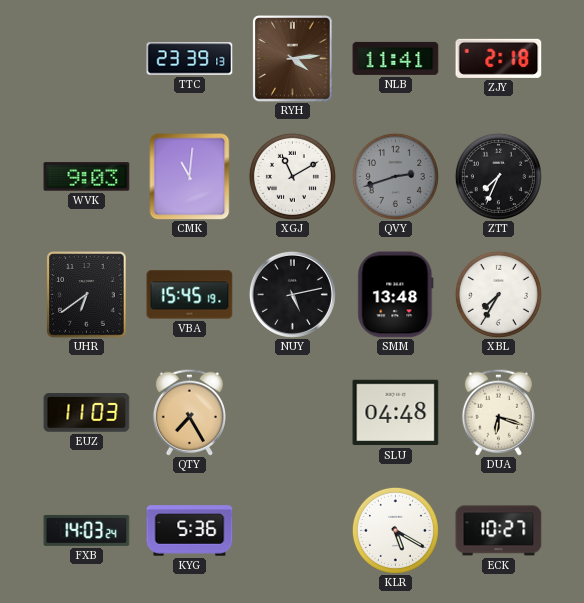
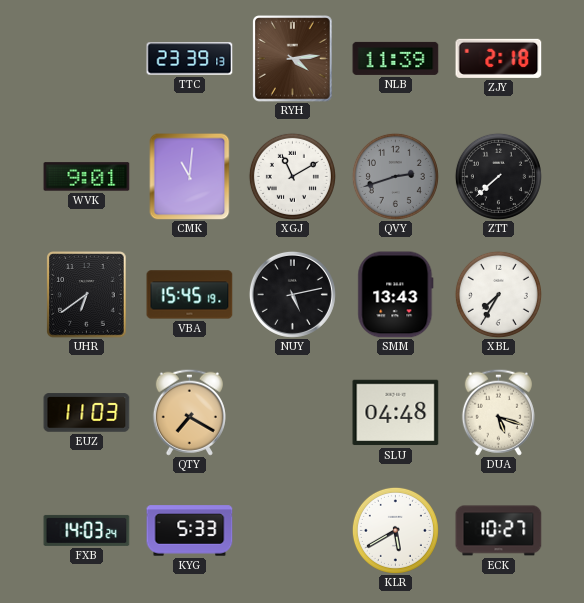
NLB: 11:41 -> 11:39 (396, 58)
WVK: 9:03 -> 9:01 (87, 177)
ZTT: 7:34 -> 7:38 (498, 176)
SMM: 13:48 -> 13:43 (396, 295)
QTY: 7:25 -> 7:20 (189, 412)
DUA: 6:18 -> 5:18 (498, 412)
KYG: 5:36 -> 5:33 (190, 531)
KLR: 5:20 -> 5:40 (395, 530)
